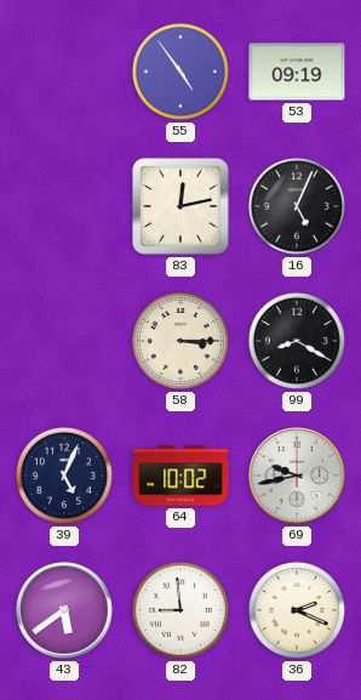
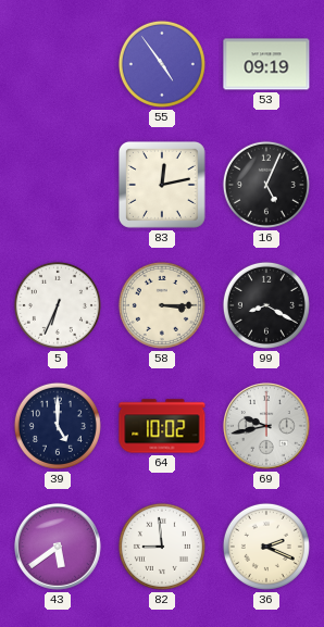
5: none -> 6:34 (58, 305)
39: 5:04 -> 5:00 (58, 426)
